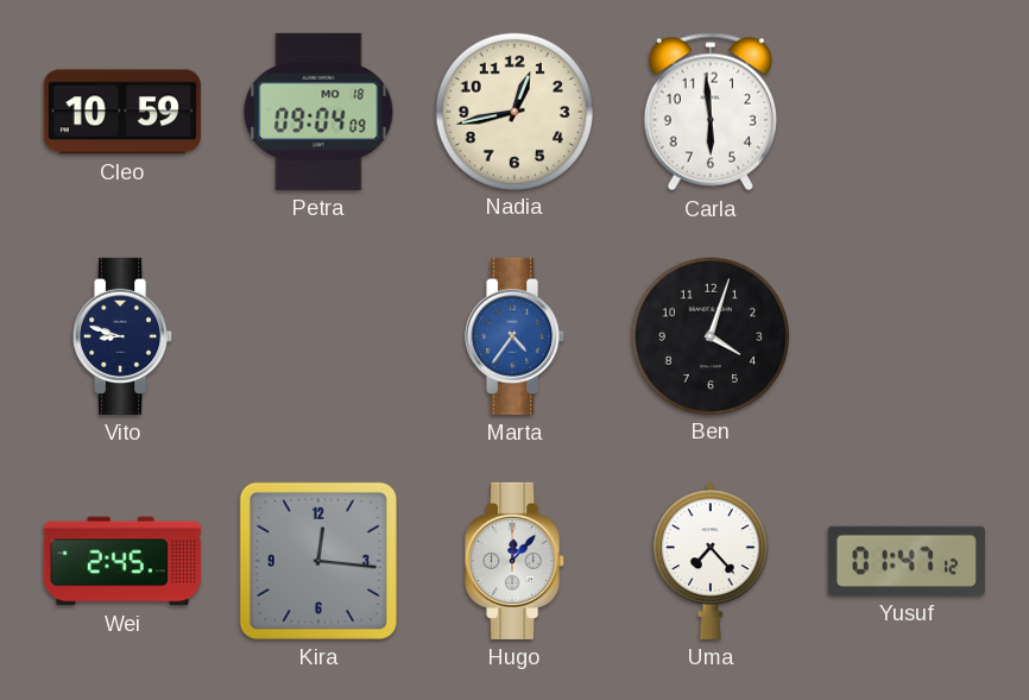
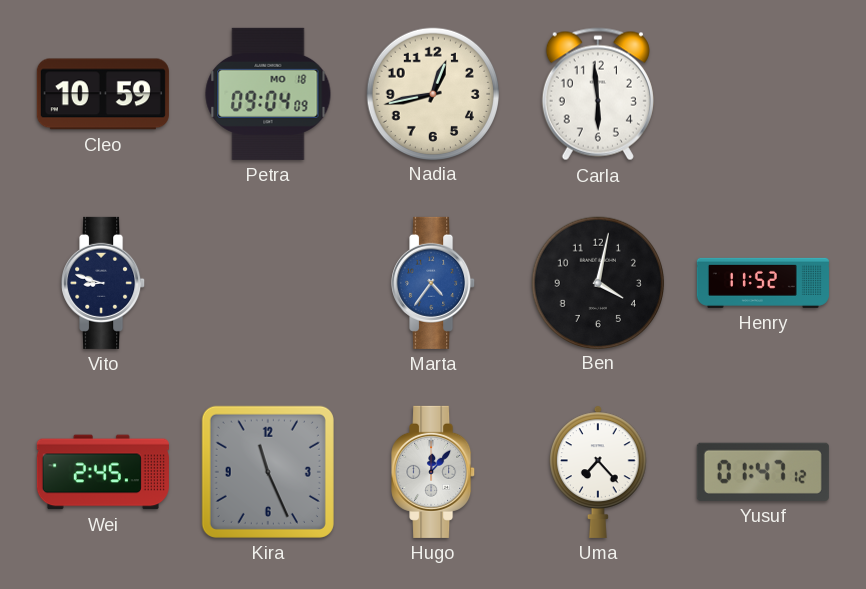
Ben: 4:03 -> 4:02 (597, 282)
Henry: none -> 11:52 (763, 283)
Kira: 12:16 -> 11:26 (268, 472)
